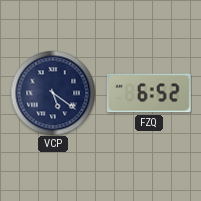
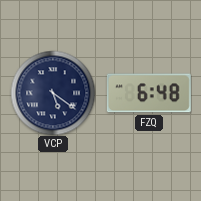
FZQ: 6:52 -> 6:48 (149, 93)
